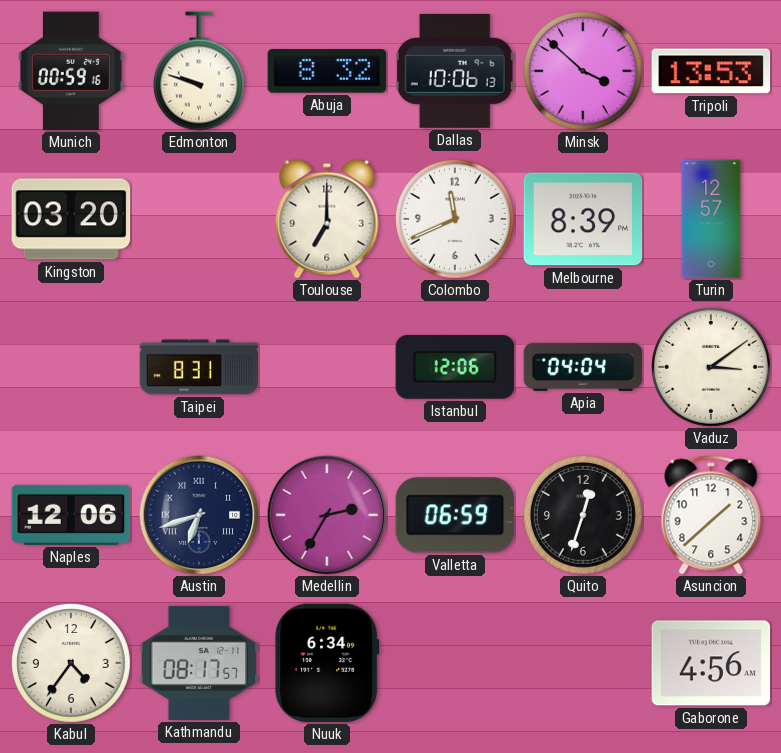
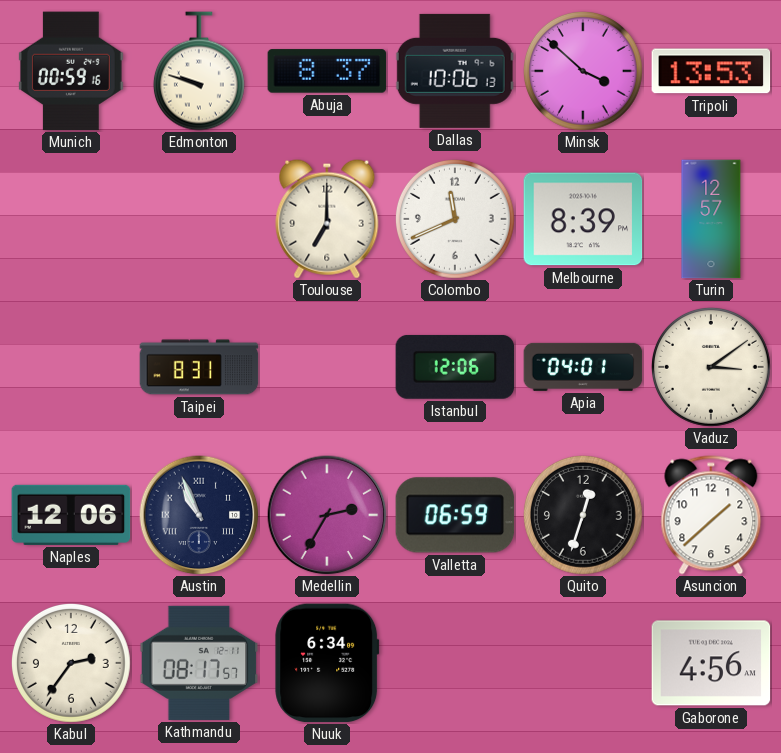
Abuja: 8:32 -> 8:37 (327, 71)
Kingston: 03:20 -> none (71, 219)
Apia: 04:04 -> 04:01 (583, 367)
Austin: 6:42 -> 10:56 (199, 515)
Kabul: 4:36 -> 2:36 (71, 663)
